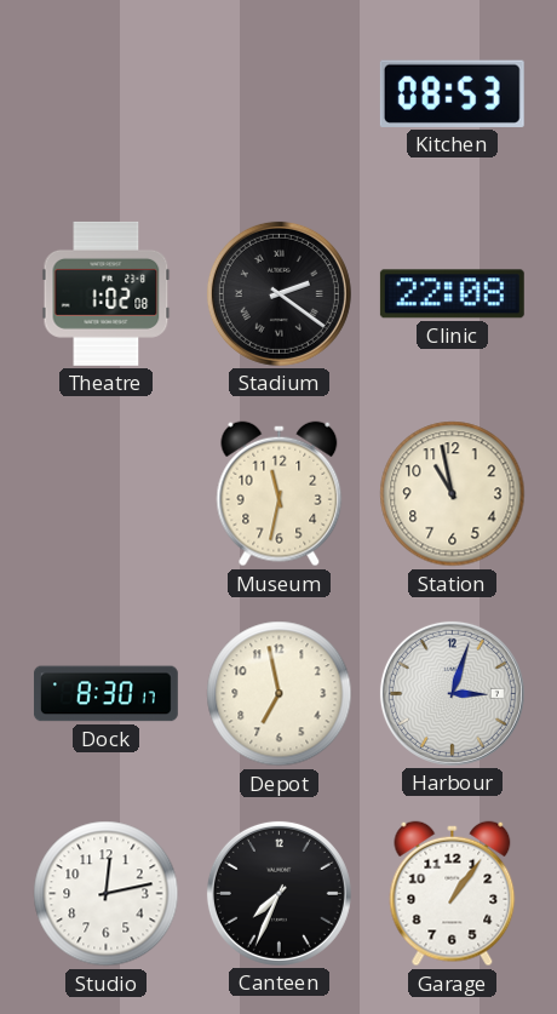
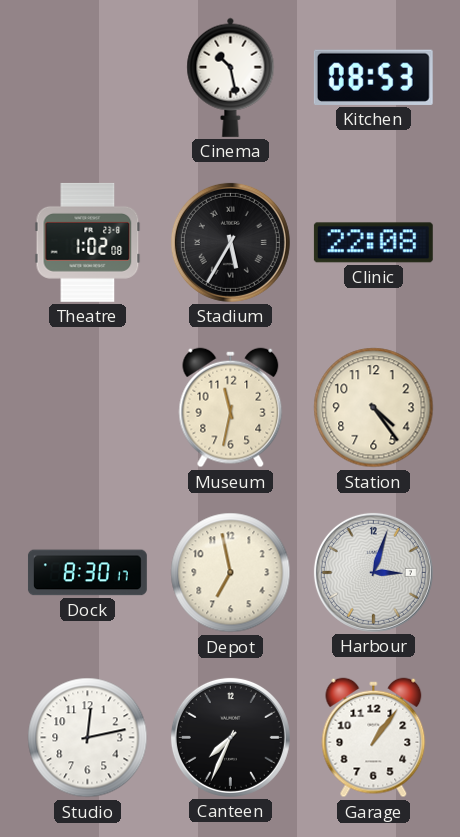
Cinema: none -> 10:28 (231, 77)
Stadium: 2:21 -> 5:35 (230, 242)
Station: 10:58 -> 4:24 (374, 408)
